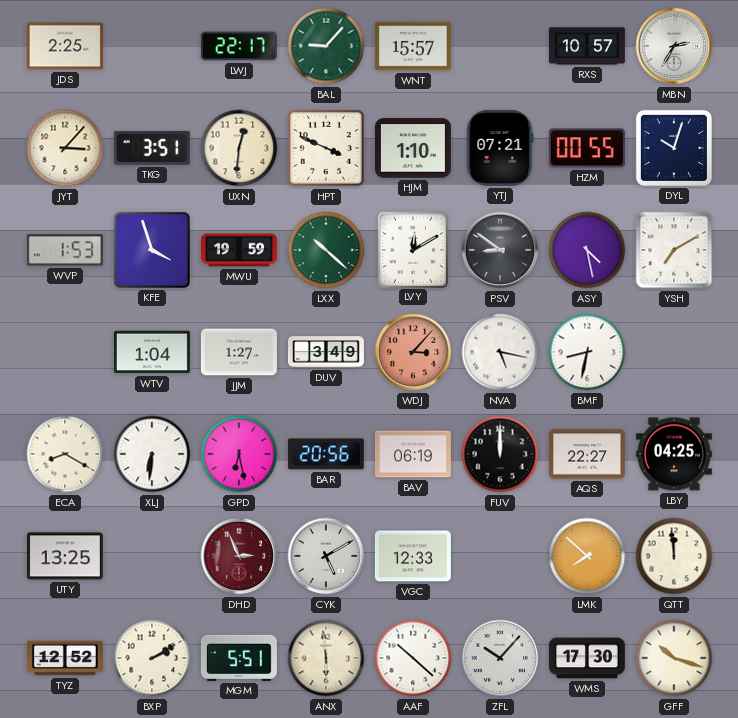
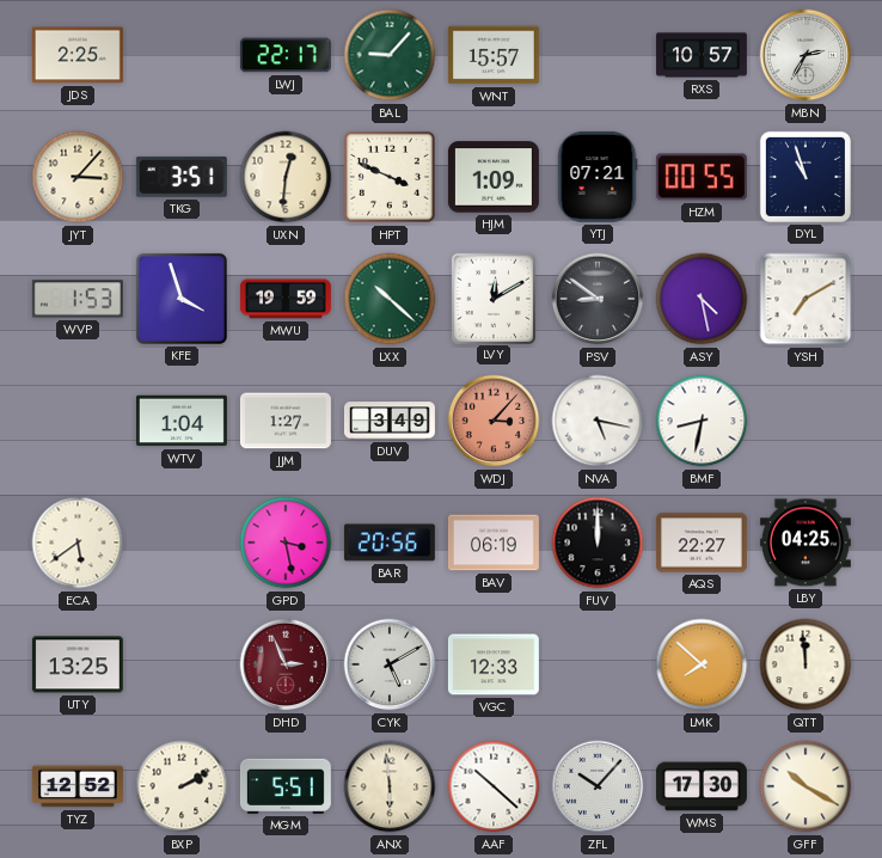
HJM: 1:10 -> 1:09 (494, 177)
DYL: 10:03 -> 10:57 (806, 177)
ECA: 8:20 -> 5:39 (78, 543)
XLJ: 6:31 -> none (152, 454)
GPD: 6:28 -> 3:28 (286, 543)
GFF: 10:18 -> 10:20 (806, 786)
